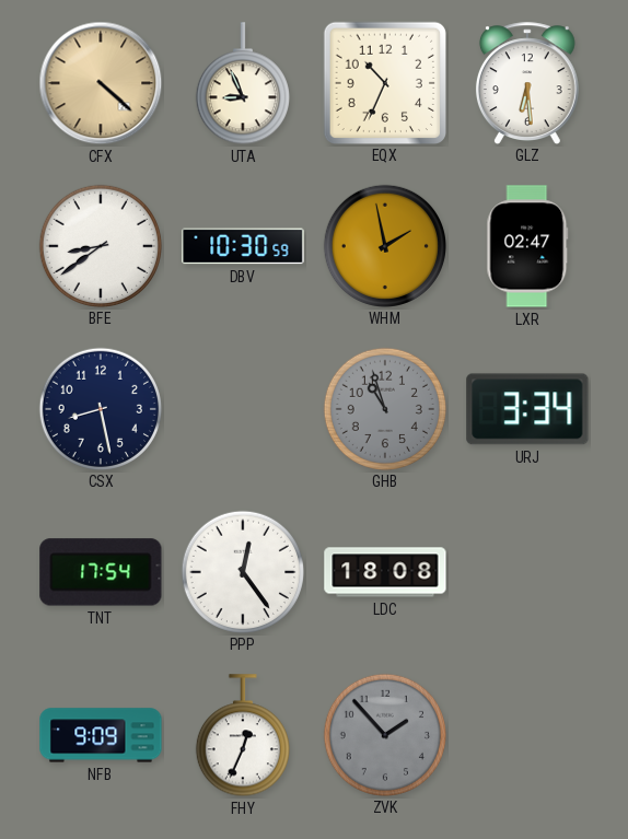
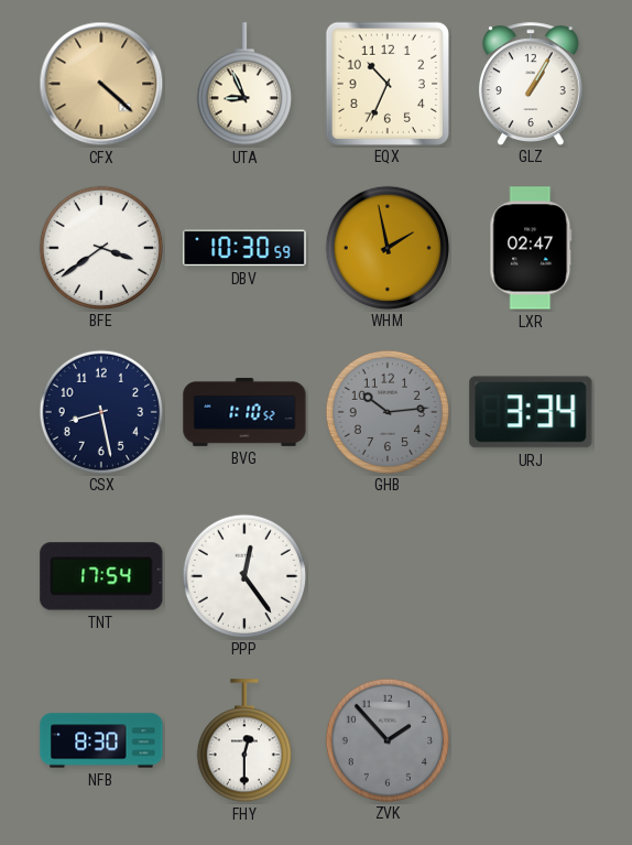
GLZ: 6:29 -> 1:05 (531, 84)
BFE: 8:39 -> 3:39 (100, 247)
BVG: none -> 1:10 (244, 412)
GHB: 10:57 -> 10:14 (386, 411)
LDC: 18:08 -> none (385, 572)
NFB: 9:09 -> 8:30 (101, 740)
FHY: 12:34 -> 12:30 (244, 741)
